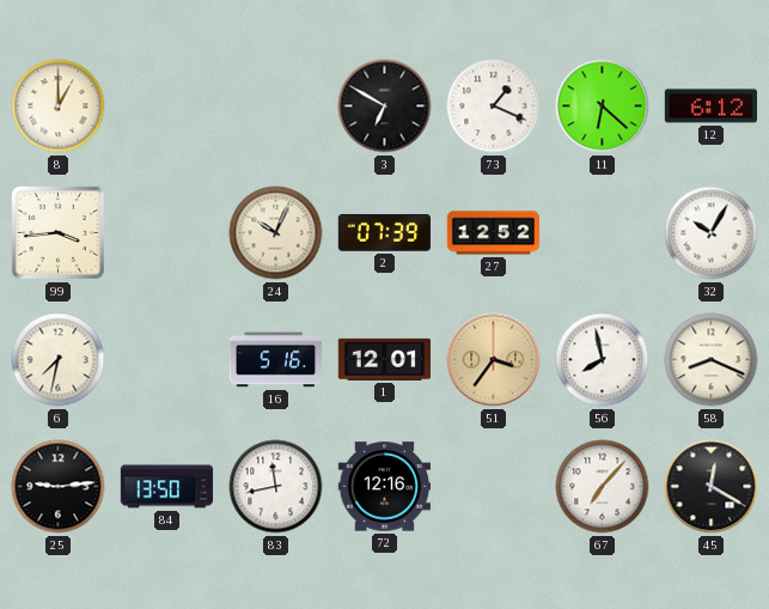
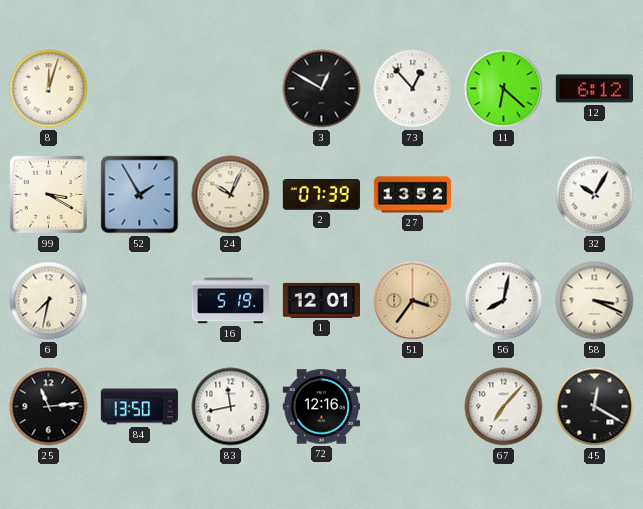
8: 1:00 -> 12:03 (49, 89)
3: 6:50 -> 12:50 (322, 89)
73: 1:19 -> 12:53 (413, 89)
99: 3:44 -> 3:20 (48, 194)
52: none -> 1:55 (140, 195)
27: 12:52 -> 13:52 (413, 195)
16: 5:16 -> 5:19 (231, 301)
56: 7:58 -> 8:02 (504, 301)
58: 8:19 -> 3:19 (595, 301)
25: 9:14 -> 11:14 (49, 407)
